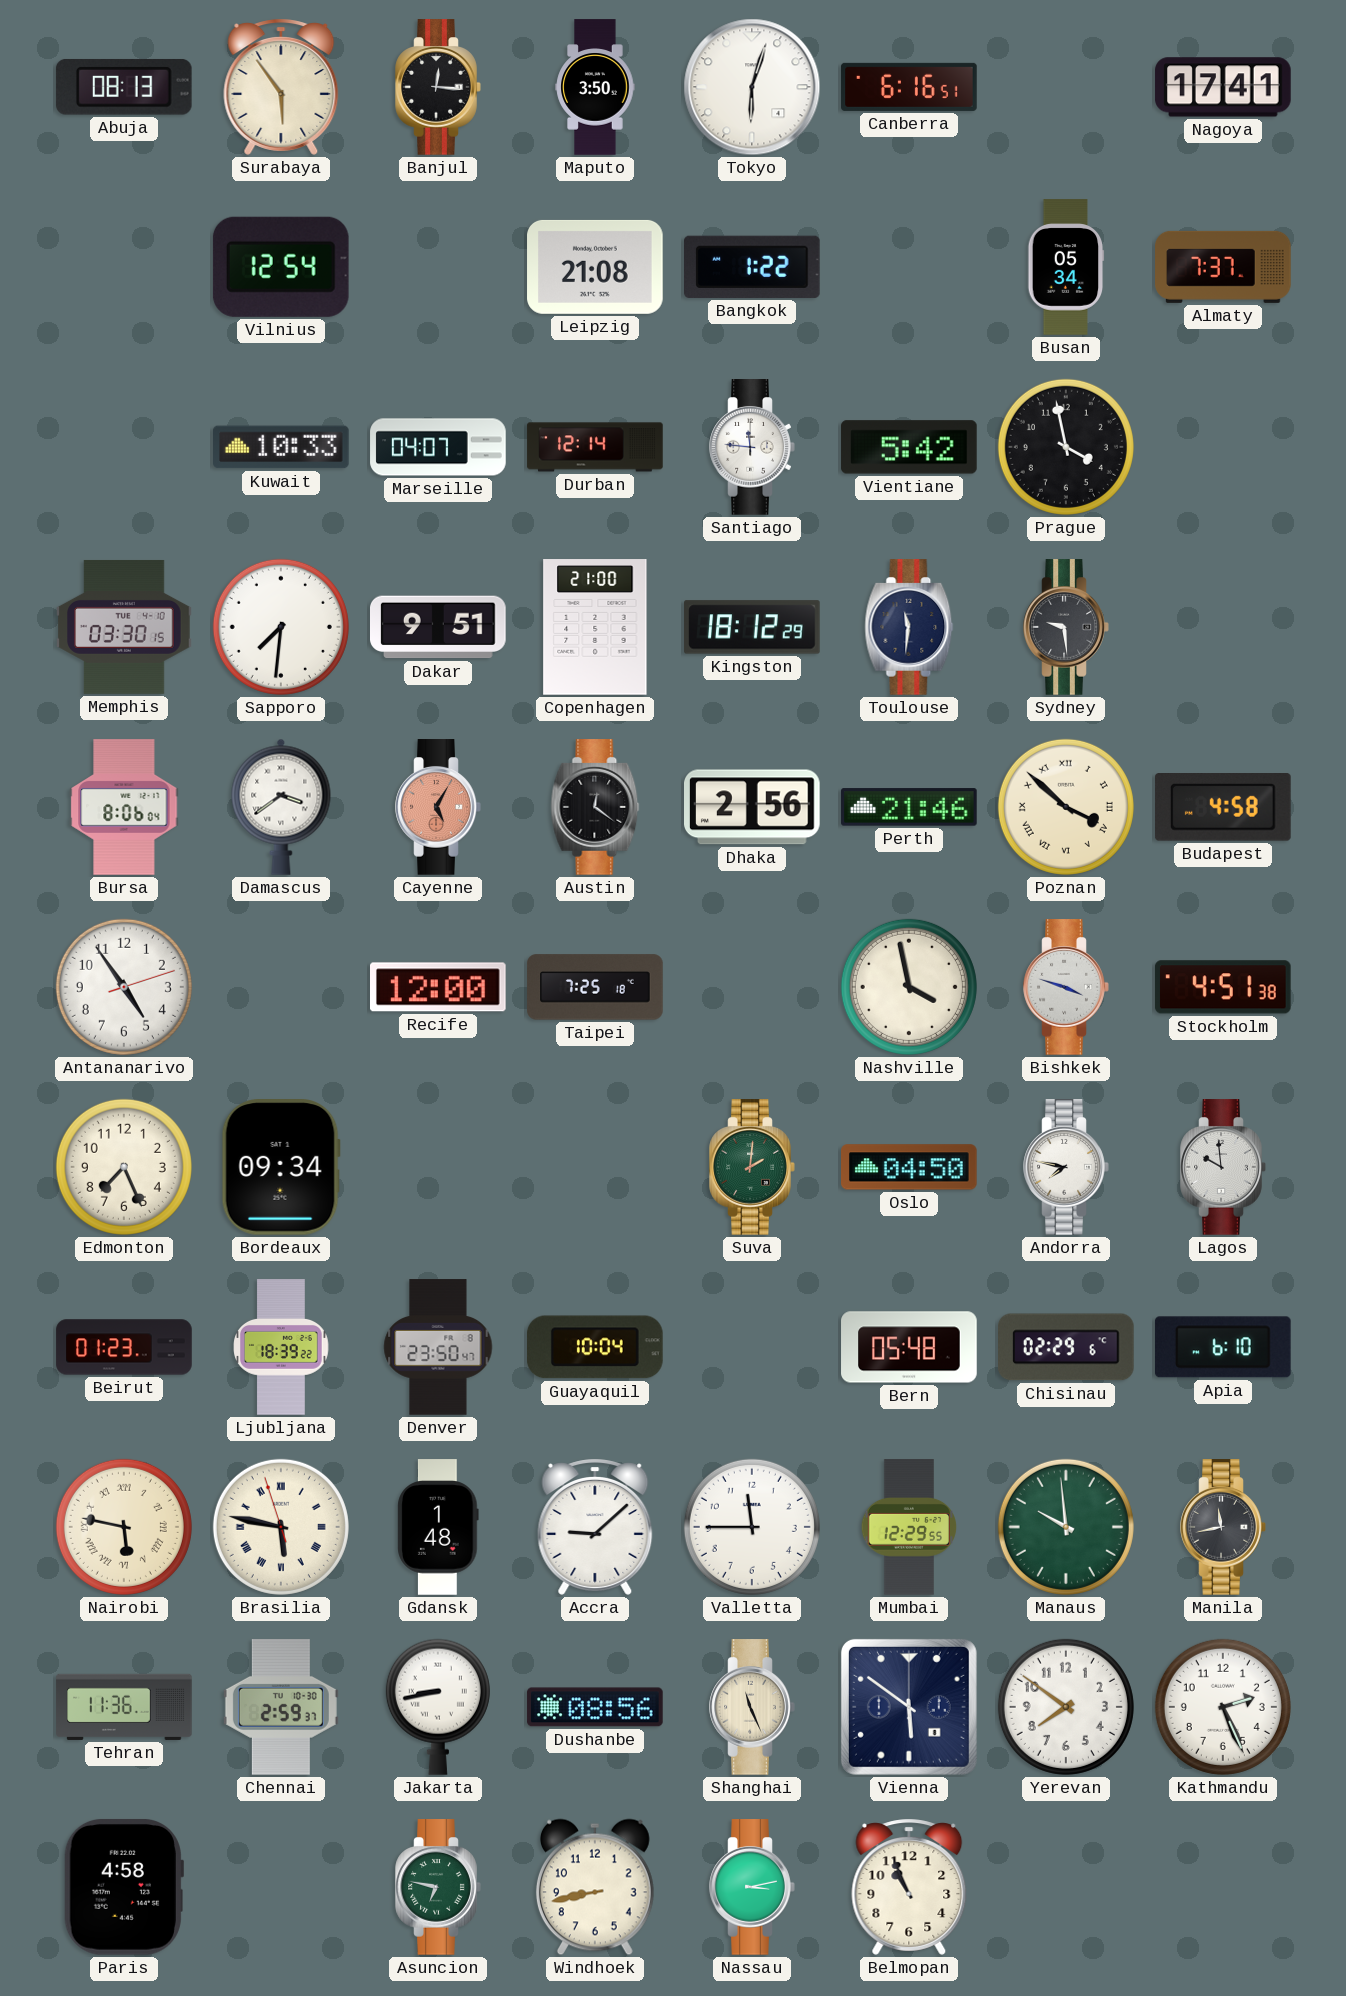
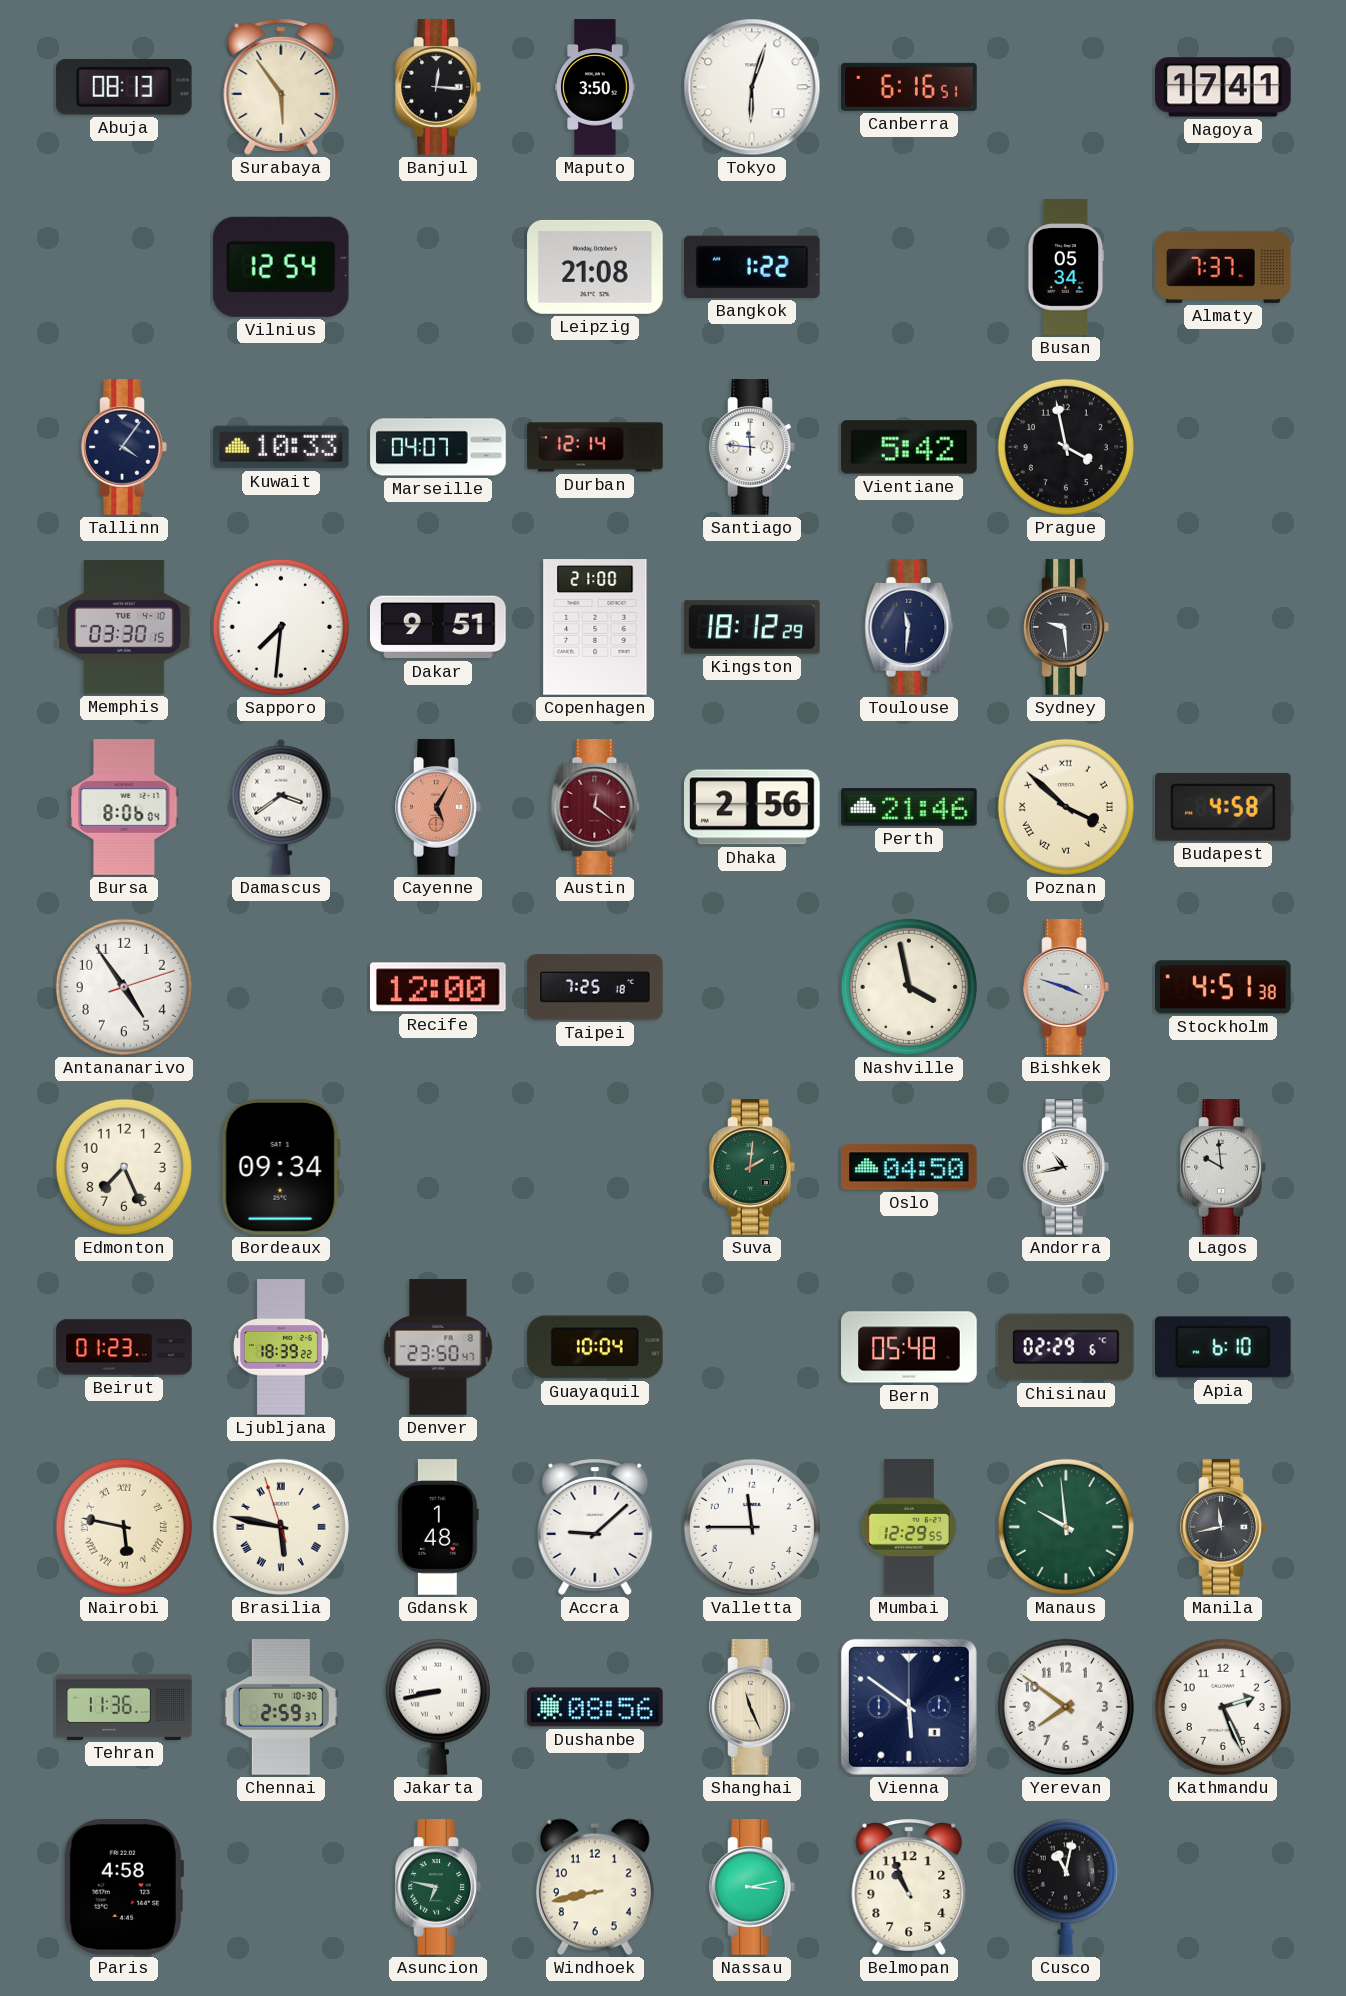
Tallinn: none -> 4:06 (124, 447)
Austin dial: black -> burgundy (595, 807)
Andorra: 7:47 -> 10:43 (1066, 1167)
Cusco: none -> 11:02 (1066, 1887)
